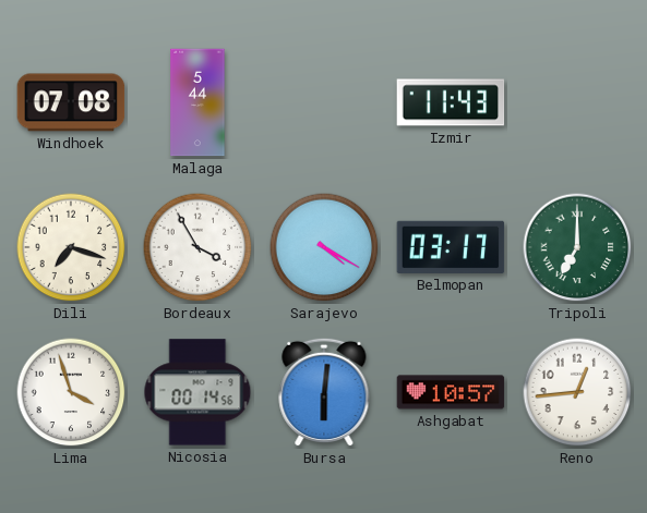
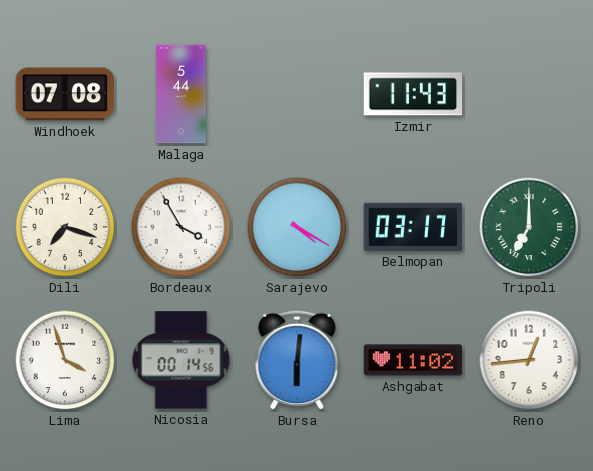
Ashgabat: 10:57 -> 11:02 (413, 360)
